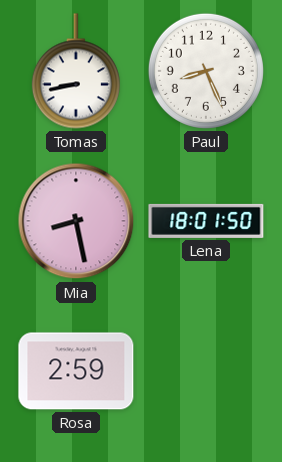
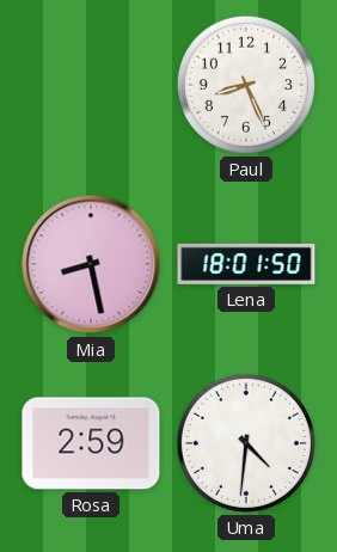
Tomas: 8:43 -> none (76, 71)
Uma: none -> 4:31 (246, 443)
